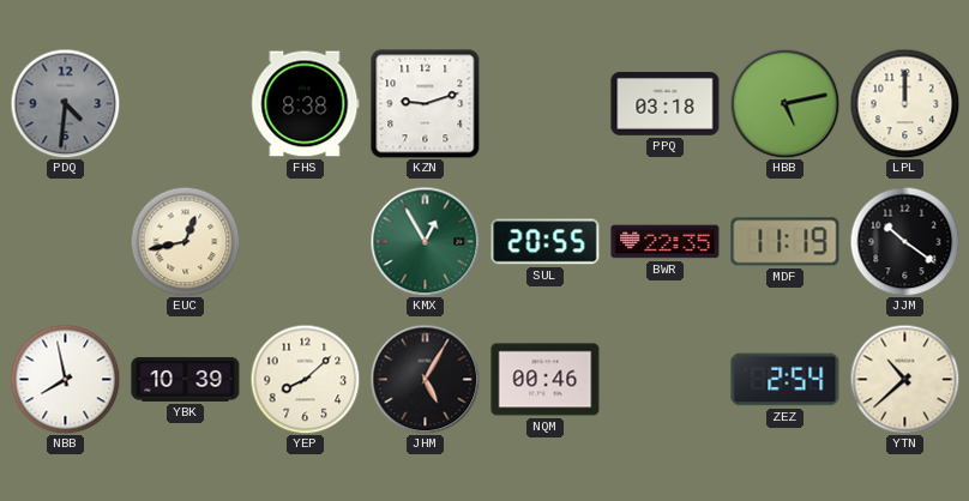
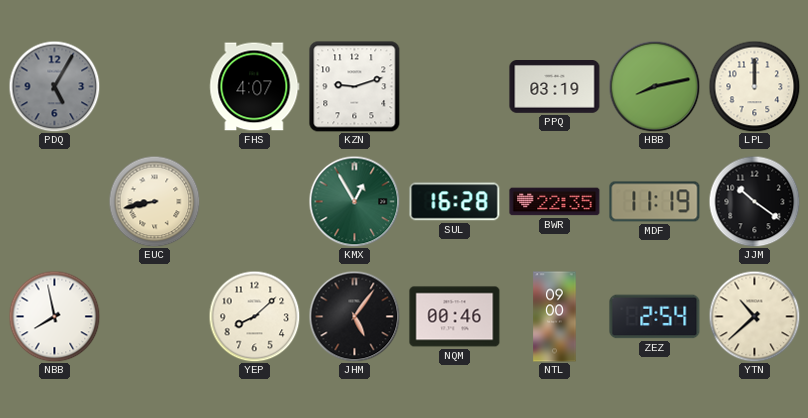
PDQ: 4:31 -> 5:05 (54, 86)
FHS: 8:38 -> 4:07 (255, 87)
PPQ: 03:18 -> 03:19 (555, 87)
HBB: 5:13 -> 8:13 (654, 86)
EUC: 12:43 -> 8:43 (154, 201)
SUL: 20:55 -> 16:28 (455, 202)
YBK: 10:39 -> none (186, 379)
JHM: 5:05 -> 5:06 (354, 316)
NTL: none -> 09:00 (555, 317)
